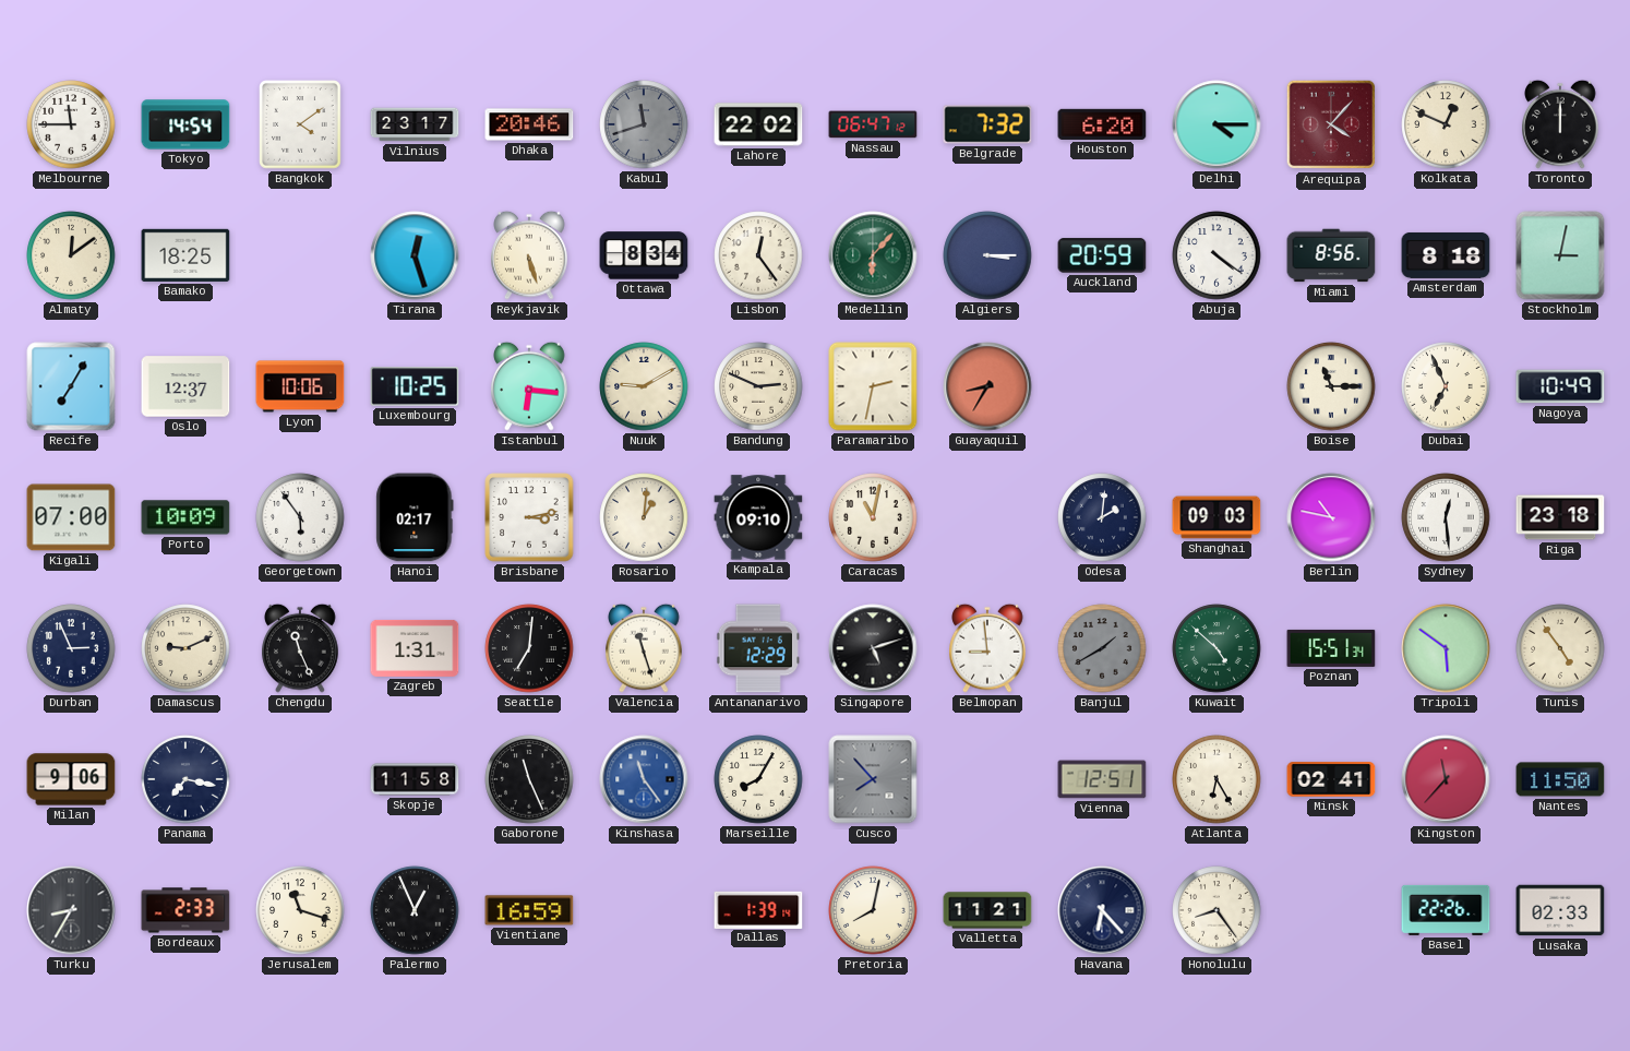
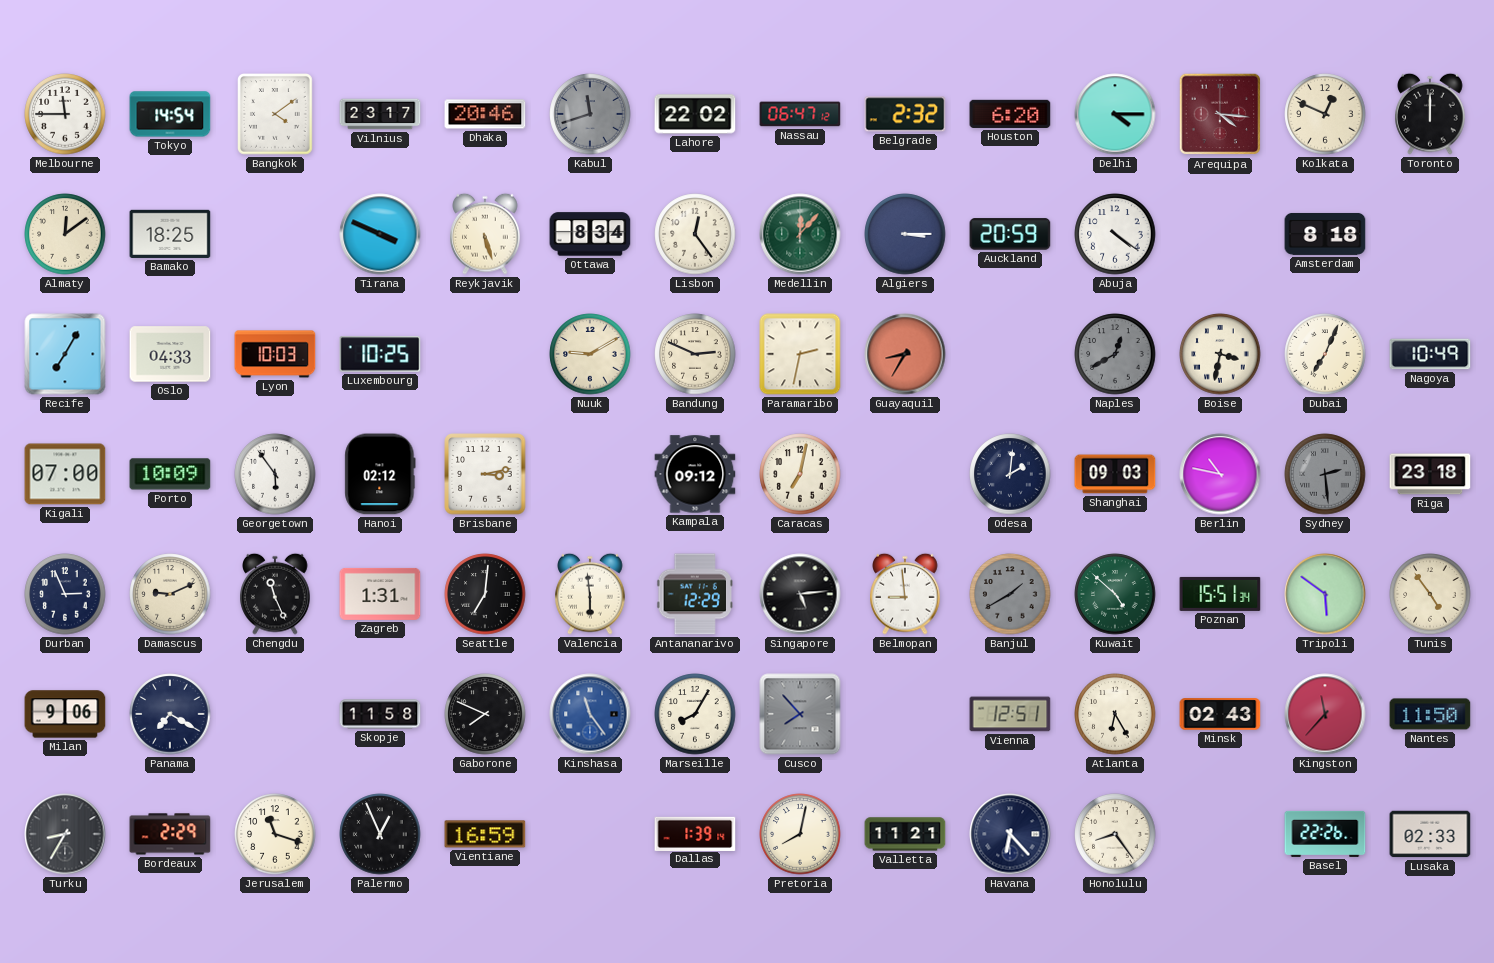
Belgrade: 7:32 -> 2:32 (905, 114)
Arequipa: 4:07 -> 4:16 (1220, 114)
Tirana: 12:27 -> 3:49 (380, 234)
Medellin: 6:07 -> 12:07 (800, 234)
Miami: 8:56 -> none (1331, 255)
Stockholm: 3:02 -> none (1560, 255)
Oslo: 12:37 -> 04:33 (170, 354)
Lyon: 10:06 -> 10:03 (275, 354)
Istanbul: 6:16 -> none (529, 386)
Naples: none -> 12:40 (1115, 354)
Boise: 11:15 -> 3:32 (1220, 354)
Dubai: 6:56 -> 7:04 (1325, 354)
Hanoi: 02:17 -> 02:12 (380, 474)
Rosario: 1:01 -> none (644, 517)
Kampala: 09:10 -> 09:12 (695, 474)
Caracas: 11:02 -> 7:02 (800, 474)
Sydney: 12:29 -> 2:29 (1325, 474)
Sydney dial: white -> grey (1325, 474)
Valencia: 11:27 -> 5:59 (590, 594)
Singapore: 5:12 -> 5:14 (800, 594)
Panama: 7:17 -> 7:20 (170, 714)
Gaborone: 11:26 -> 7:49 (485, 714)
Minsk: 02:41 -> 02:43 (1220, 714)
Bordeaux: 2:33 -> 2:29 (170, 834)
